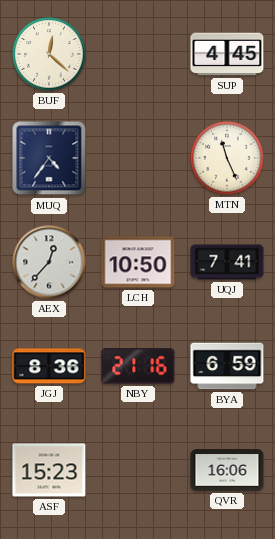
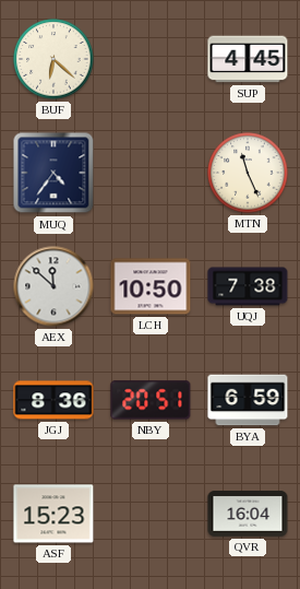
BUF: 12:22 -> 6:22 (53, 59)
AEX: 12:37 -> 11:52 (53, 286)
UQJ: 7:41 -> 7:38 (248, 286)
NBY: 21:16 -> 20:51 (151, 400)
QVR: 16:06 -> 16:04 (248, 514)
